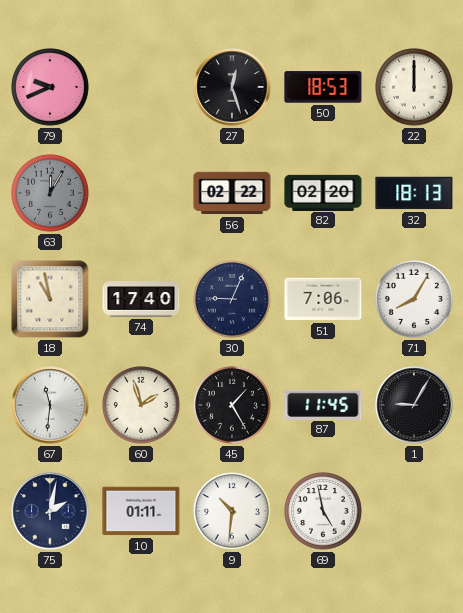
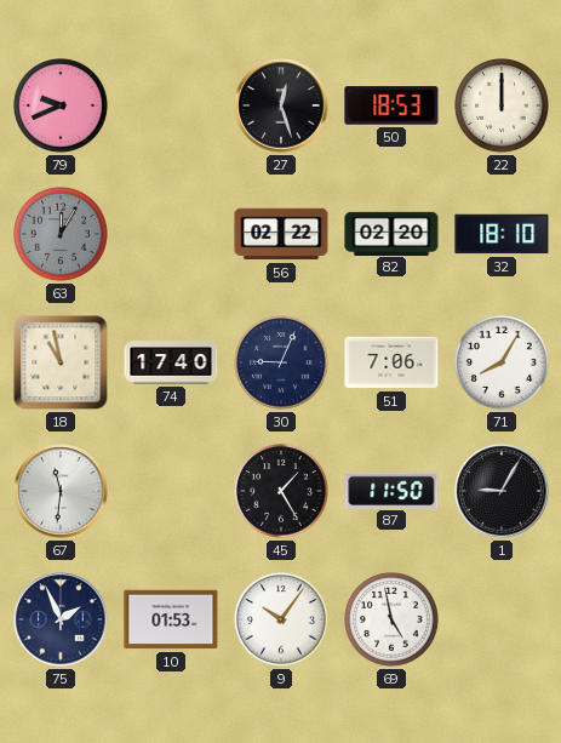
32: 18:13 -> 18:10 (502, 234)
60: 1:57 -> none (142, 406)
87: 11:45 -> 11:50 (391, 490)
75: 2:02 -> 1:56 (61, 619)
10: 01:11 -> 01:53 (171, 619)
9: 10:31 -> 10:06 (282, 621)
